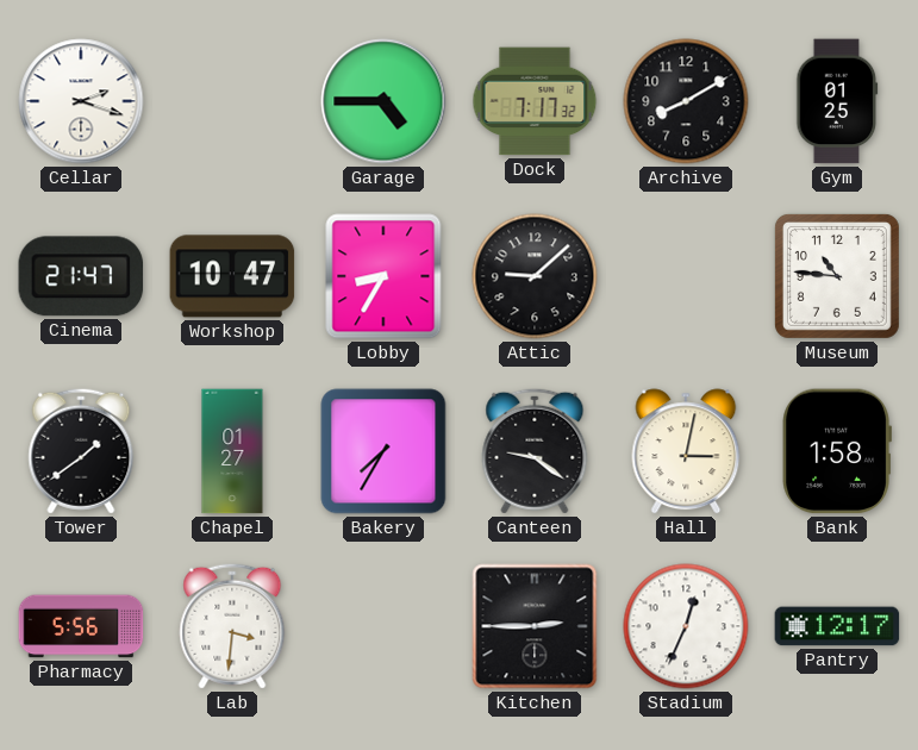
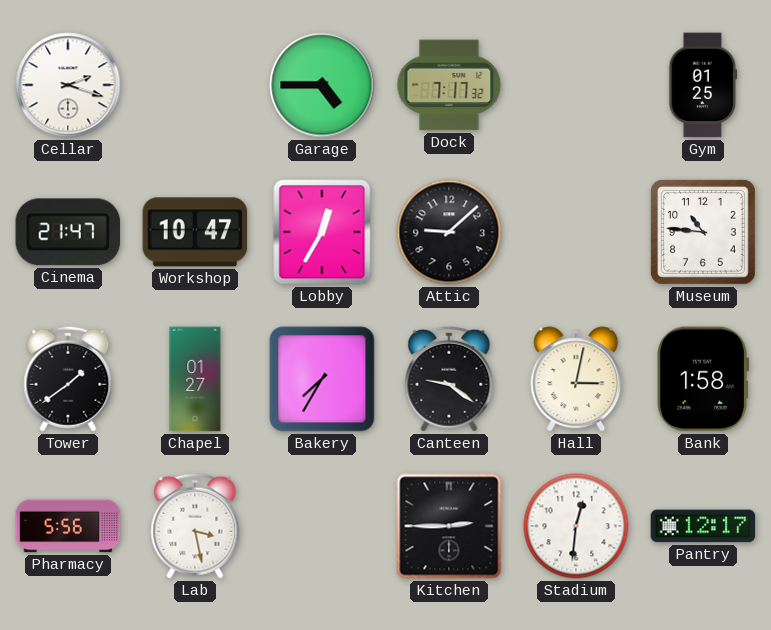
Archive: 8:10 -> none (686, 101)
Lobby: 8:35 -> 12:35 (322, 232)
Lab: 3:31 -> 3:28 (195, 526)
Stadium: 12:34 -> 12:31 (576, 526)
